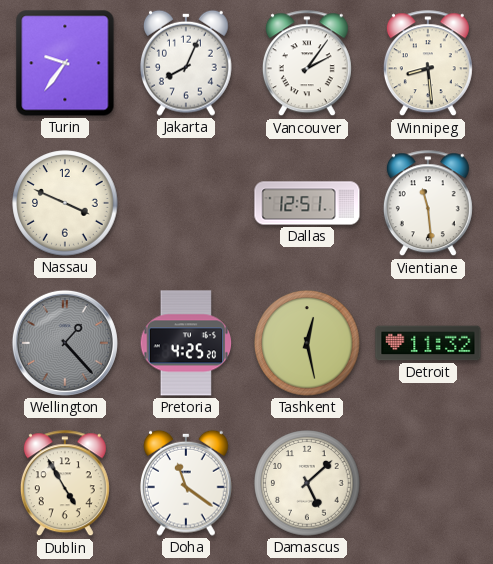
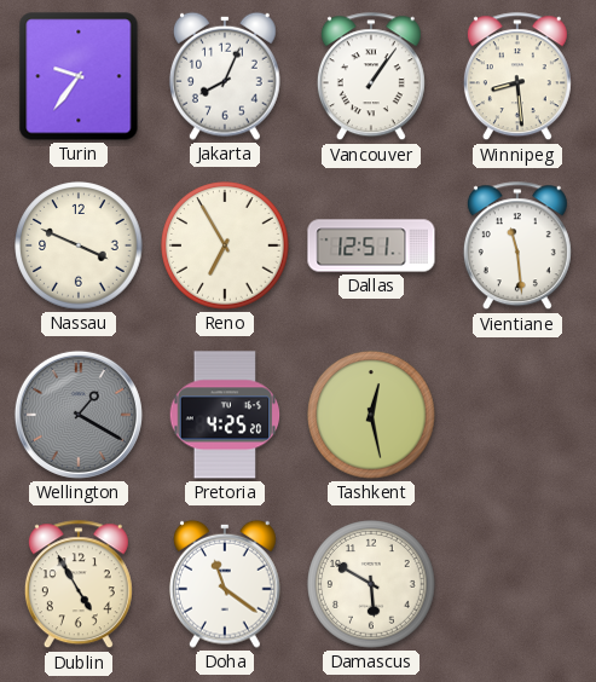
Vancouver: 2:06 -> 1:06 (371, 77)
Reno: none -> 6:55 (225, 245)
Wellington: 1:23 -> 1:20 (79, 415)
Detroit: 11:32 -> none (428, 343)
Damascus: 5:08 -> 5:50 (371, 584)
